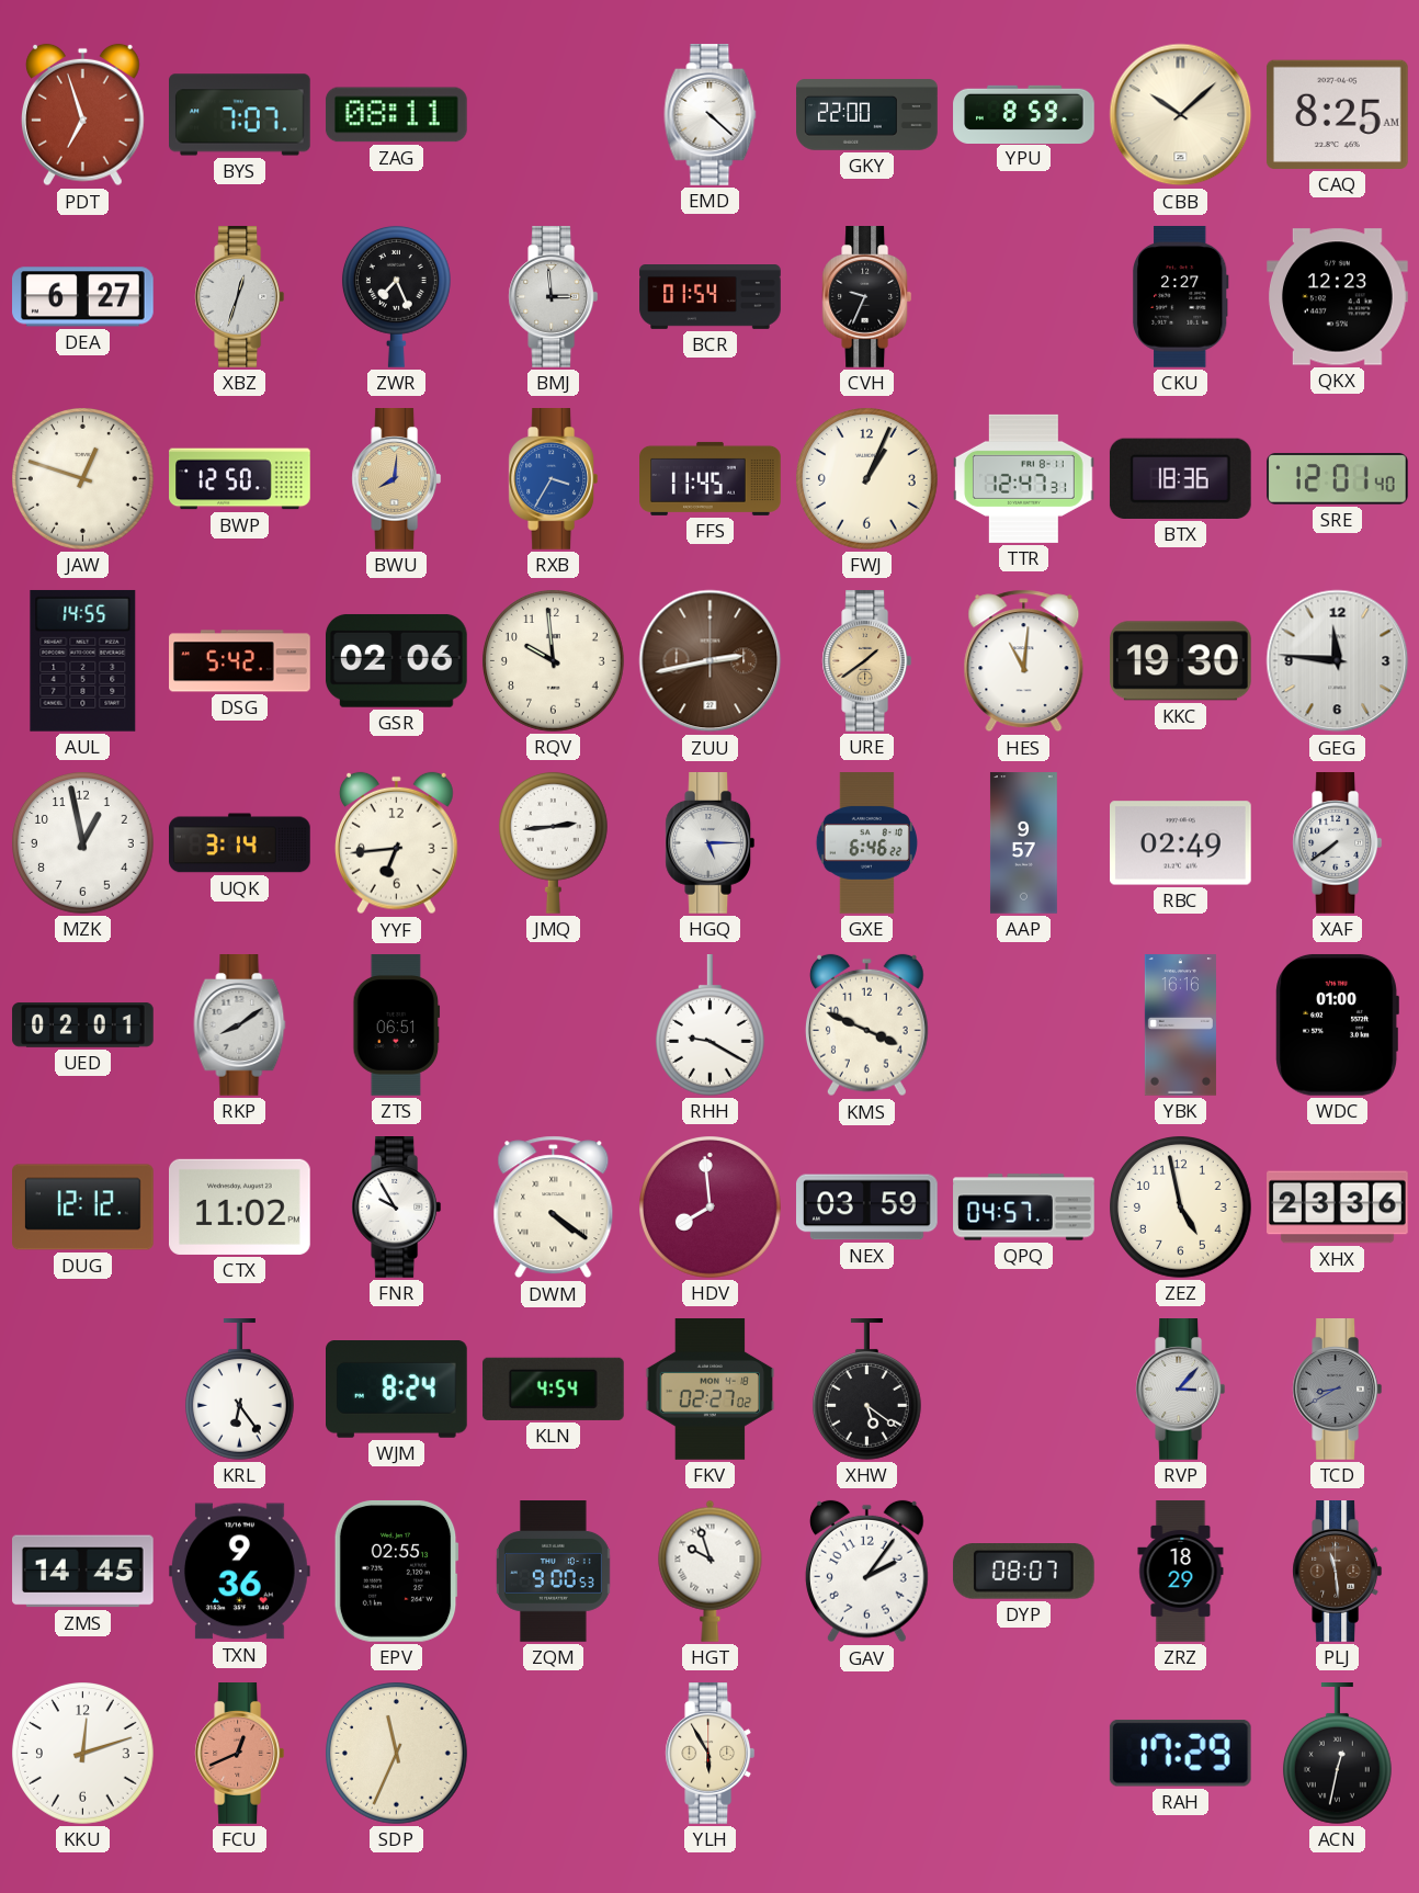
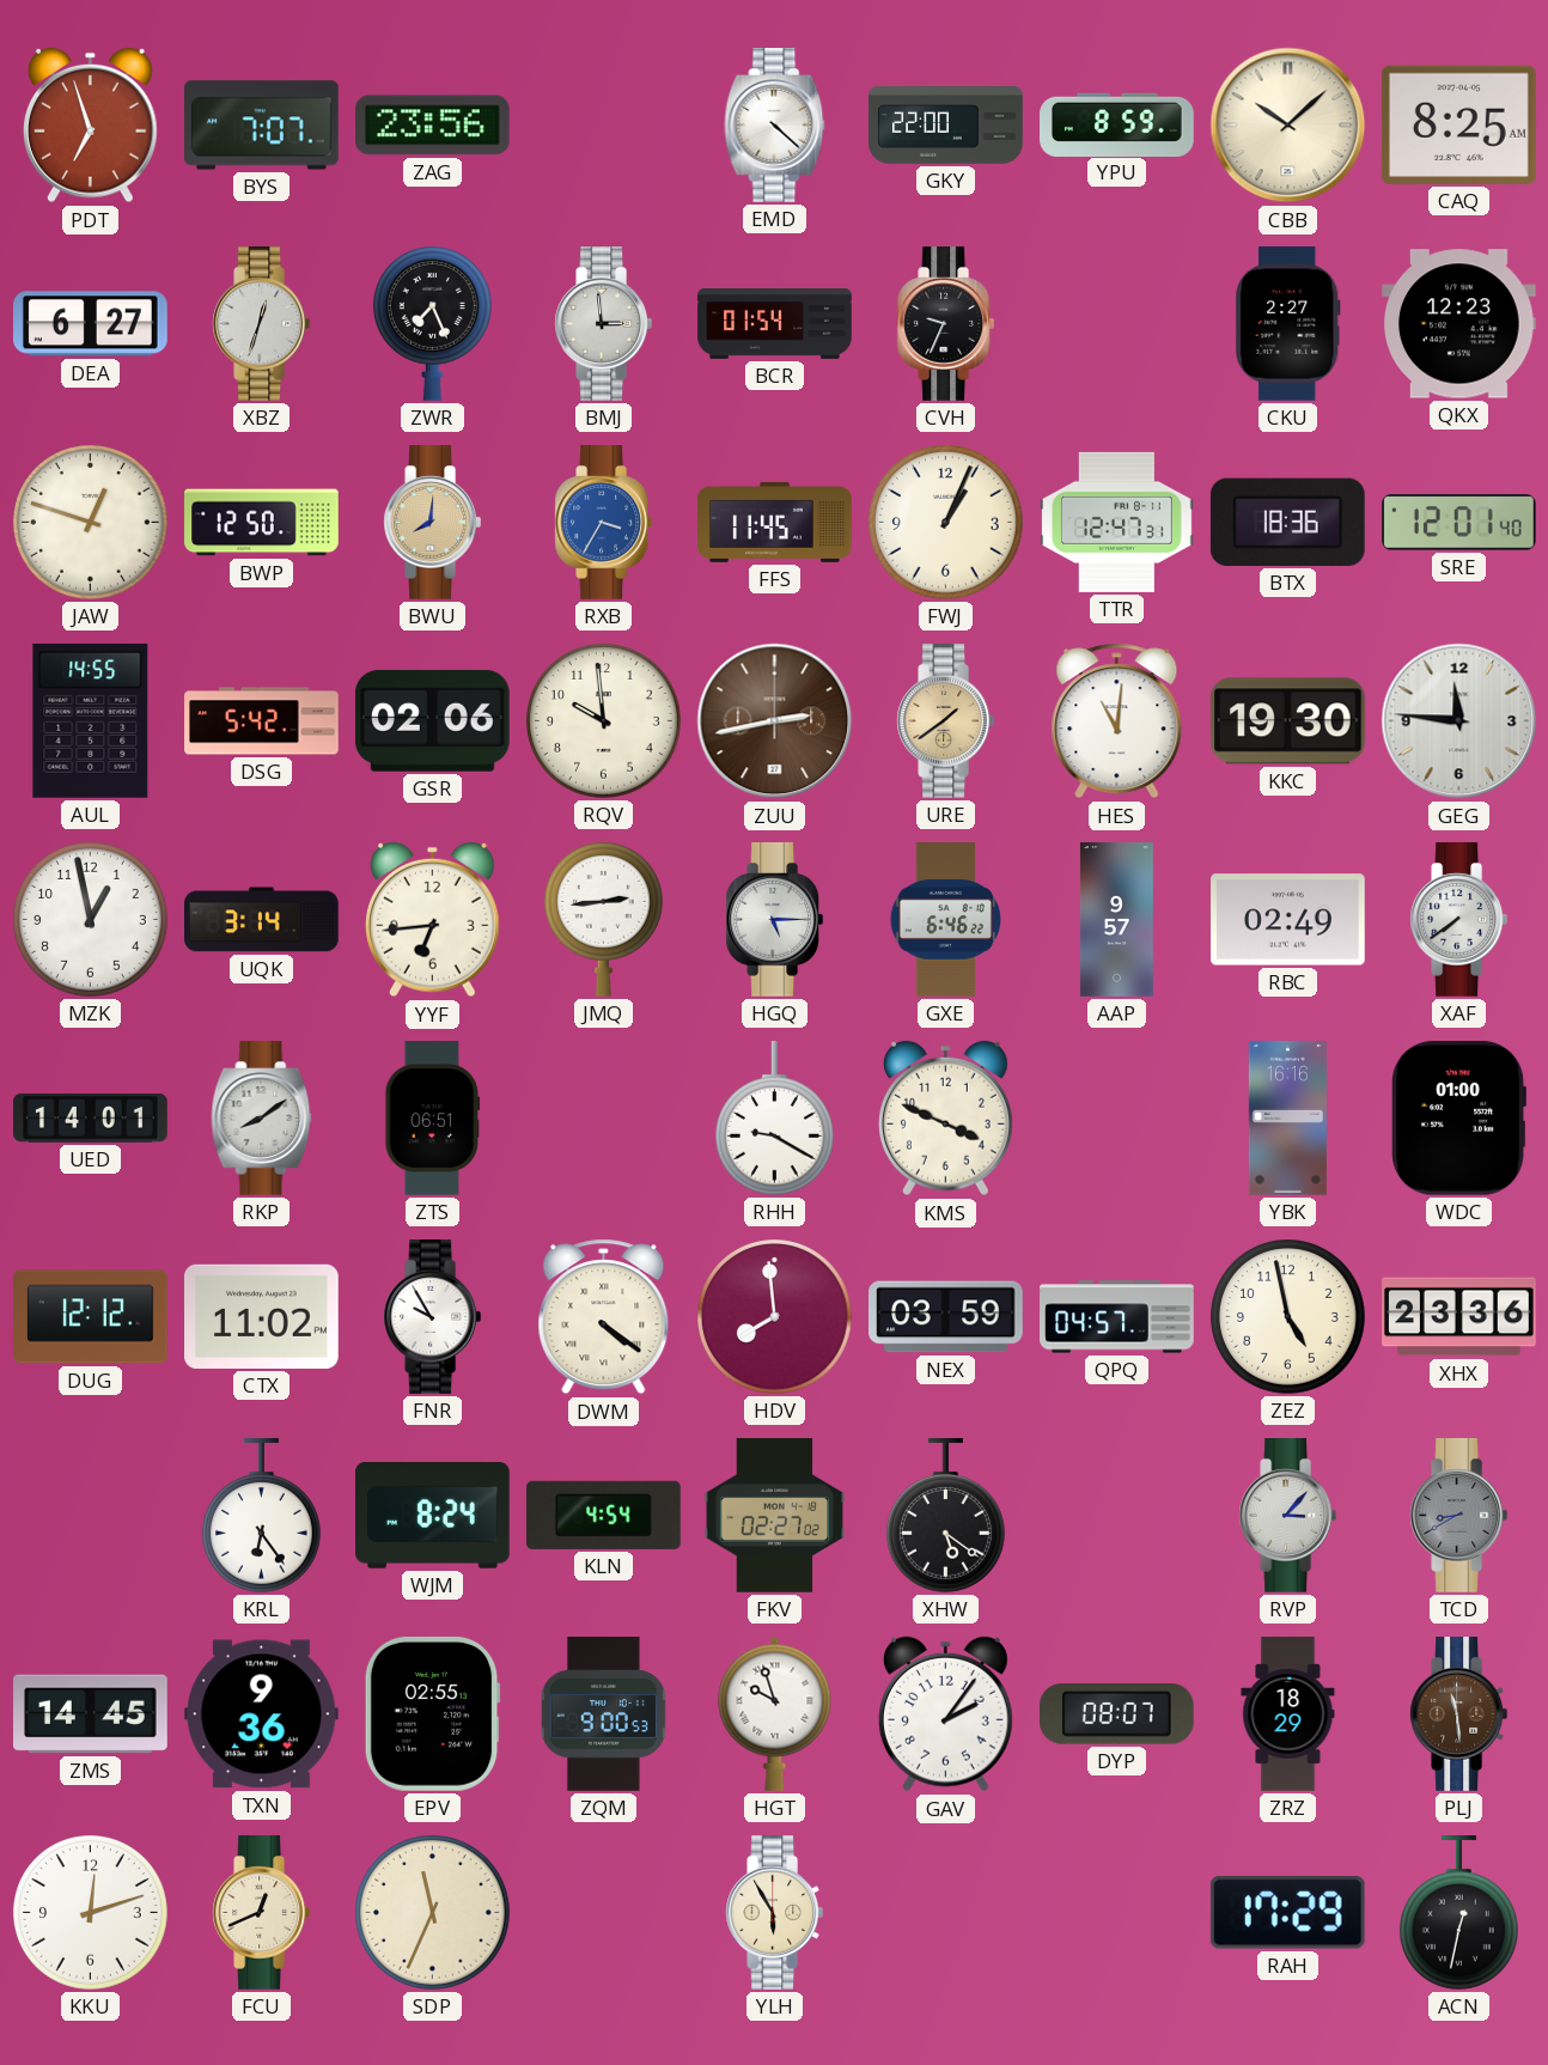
ZAG: 08:11 -> 23:56 (432, 126)
UED: 02:01 -> 14:01 (91, 1119)
FCU dial: salmon -> cream (262, 1913)
